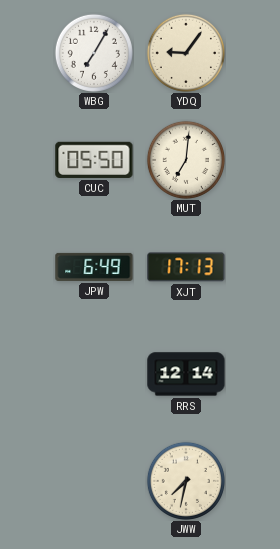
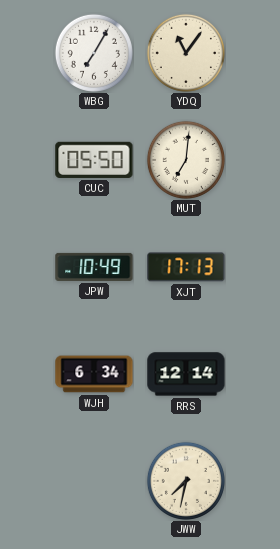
YDQ: 9:06 -> 11:06 (186, 53)
JPW: 6:49 -> 10:49 (94, 267)
WJH: none -> 6:34 (94, 374)
